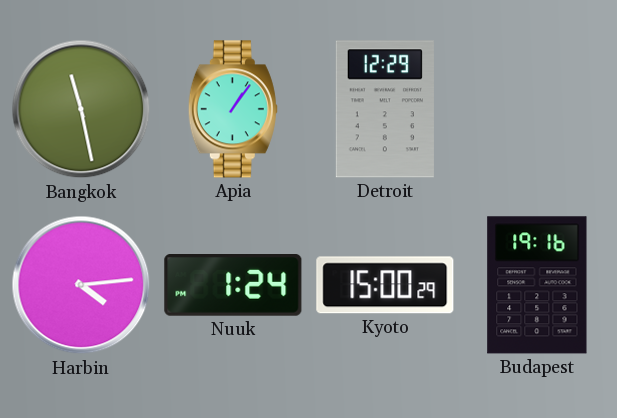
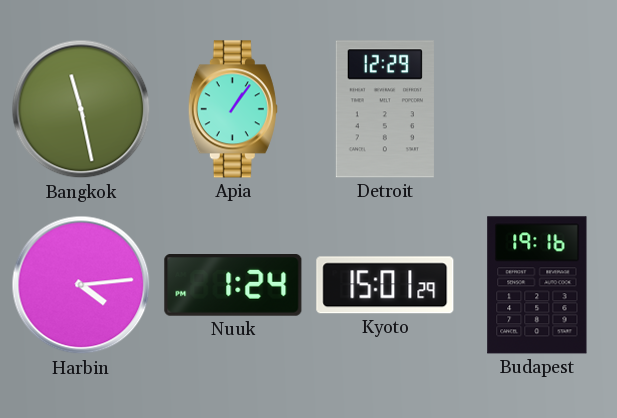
Kyoto: 15:00 -> 15:01 (385, 285)
